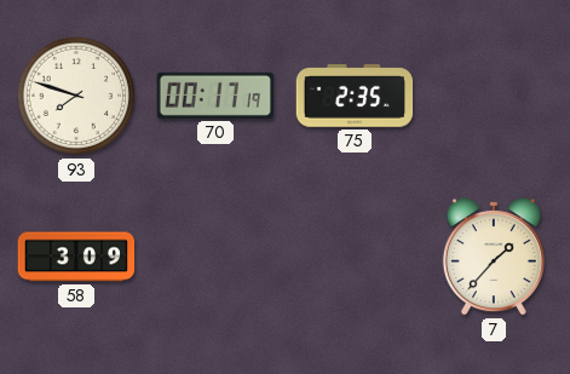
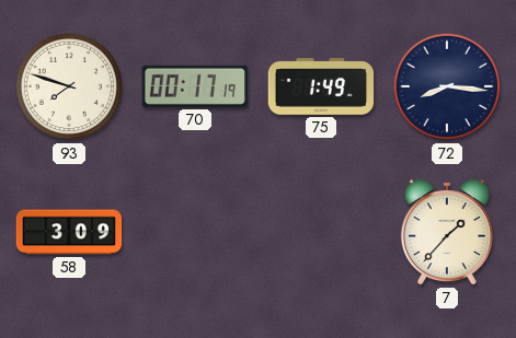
75: 2:35 -> 1:49 (321, 86)
72: none -> 8:16 (447, 86)
